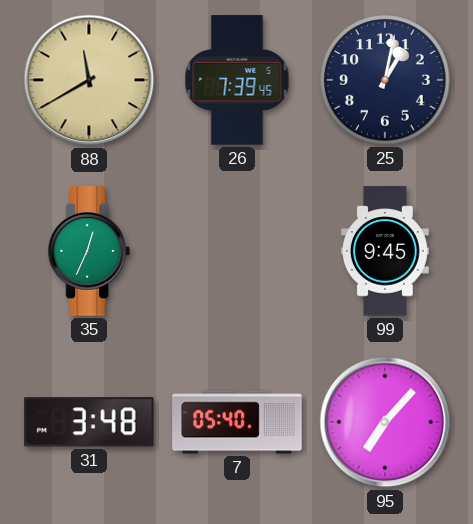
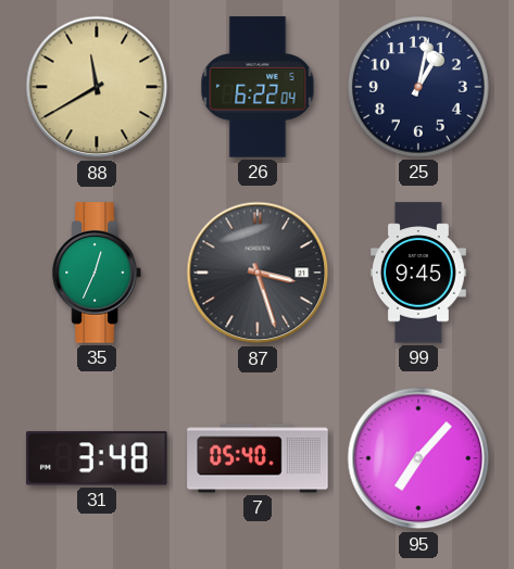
26: 7:39 -> 6:22 (258, 87)
87: none -> 3:27 (258, 273)
